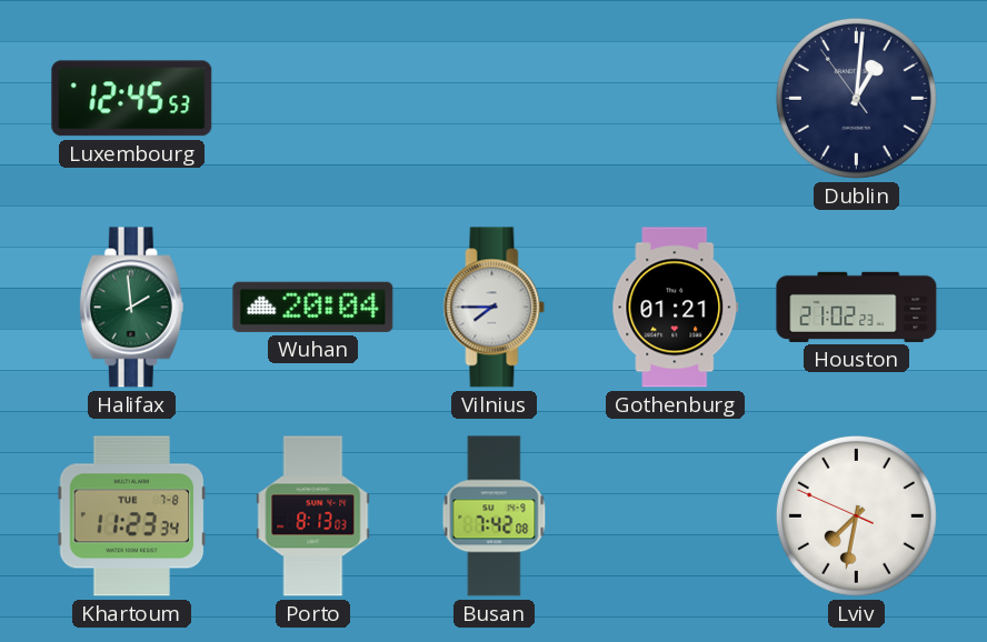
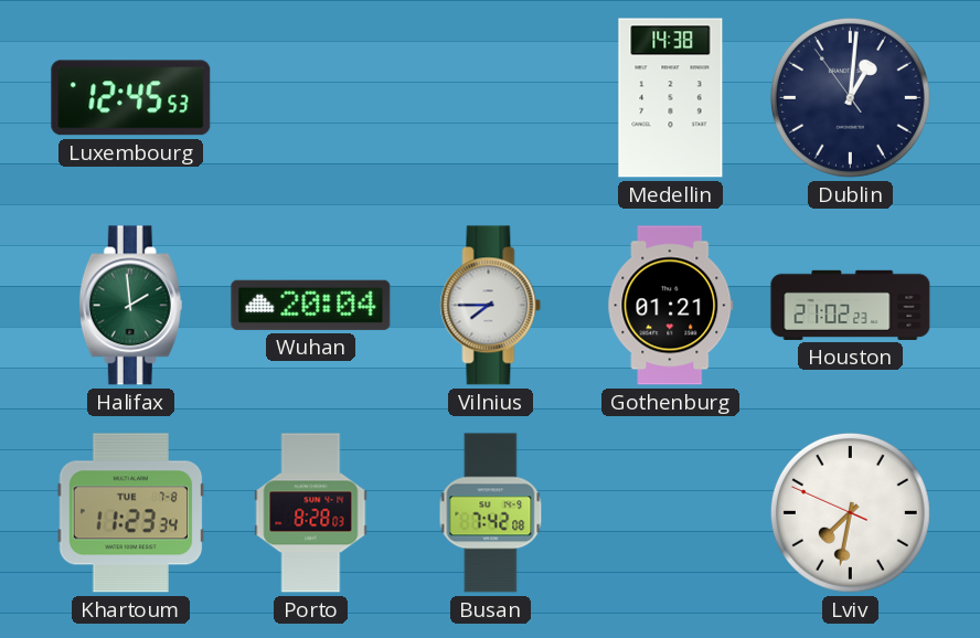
Medellin: none -> 14:38 (671, 98)
Porto: 8:13 -> 8:28 (311, 513)
